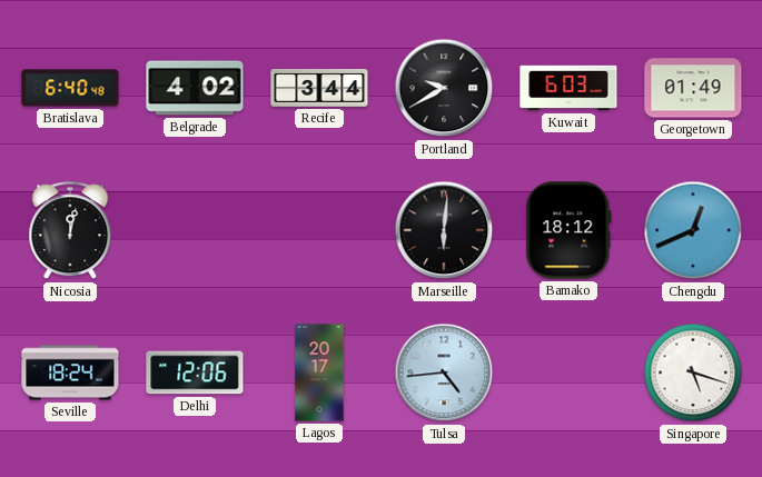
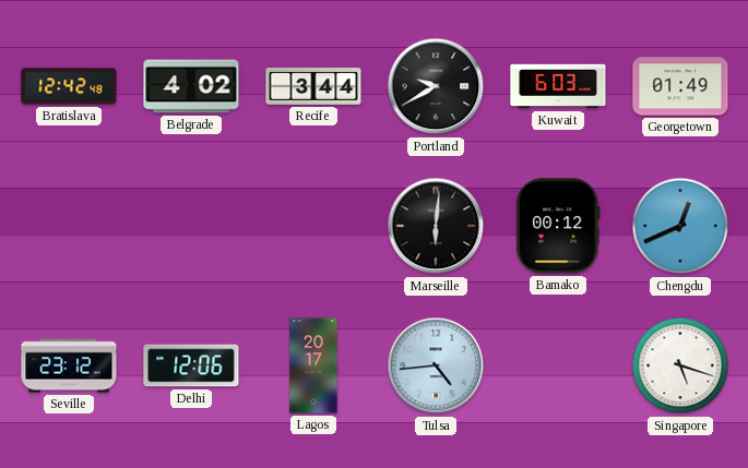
Bratislava: 6:40 -> 12:42 (69, 86)
Nicosia: 12:02 -> none (70, 231)
Bamako: 18:12 -> 00:12 (558, 226)
Seville: 18:24 -> 23:12 (69, 365)
